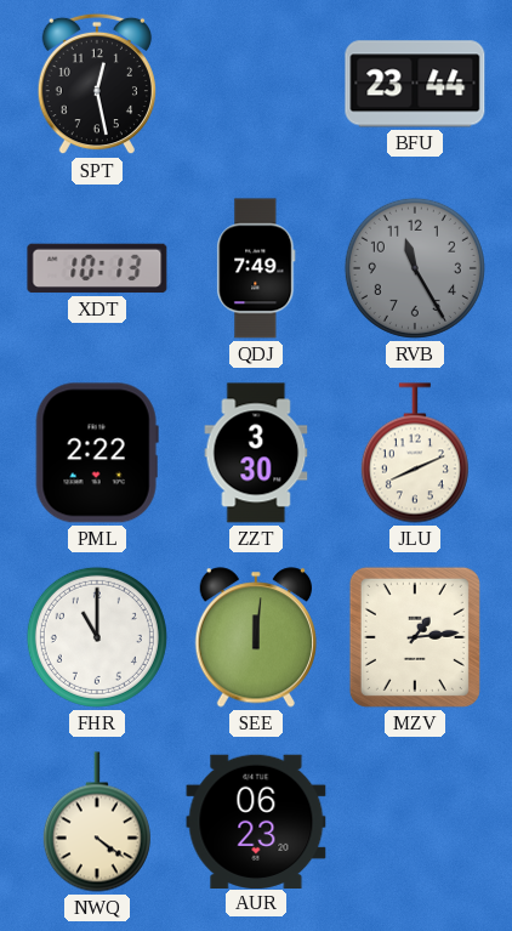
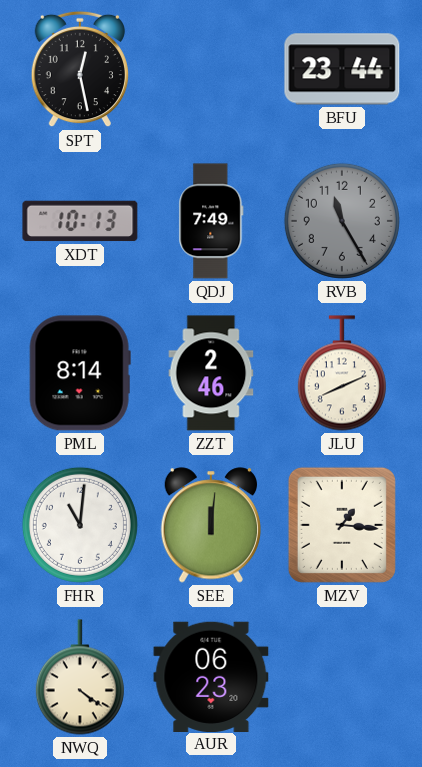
PML: 2:22 -> 8:14 (80, 373)
ZZT: 3:30 -> 2:46 (211, 373)
FHR: 11:00 -> 11:01 (80, 525)
MZV: 1:14 -> 1:16 (342, 525)
